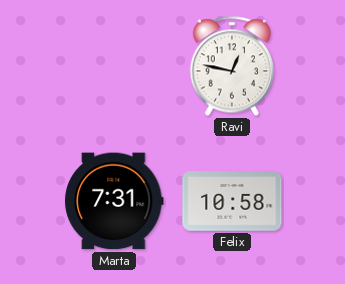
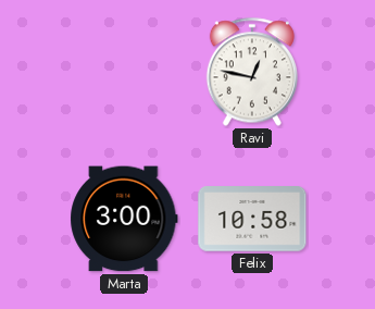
Marta: 7:31 -> 3:00 (124, 219)
